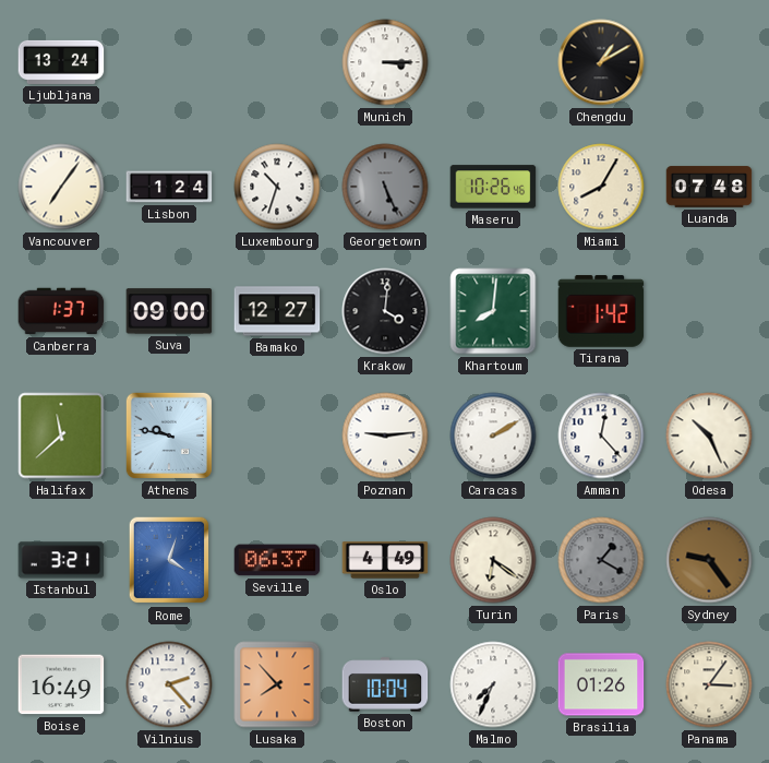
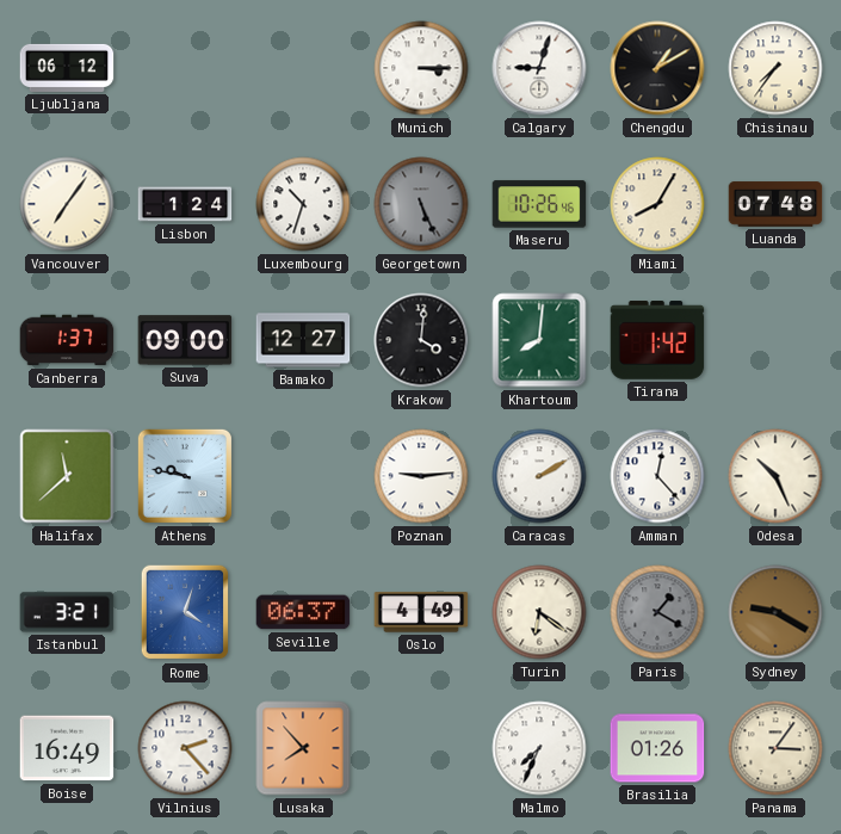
Ljubljana: 13:24 -> 06:12 (67, 68)
Calgary: none -> 9:03 (539, 68)
Chisinau: none -> 7:36 (775, 68)
Sydney: 9:24 -> 9:20 (775, 612)
Boston: 10:04 -> none (385, 684)
